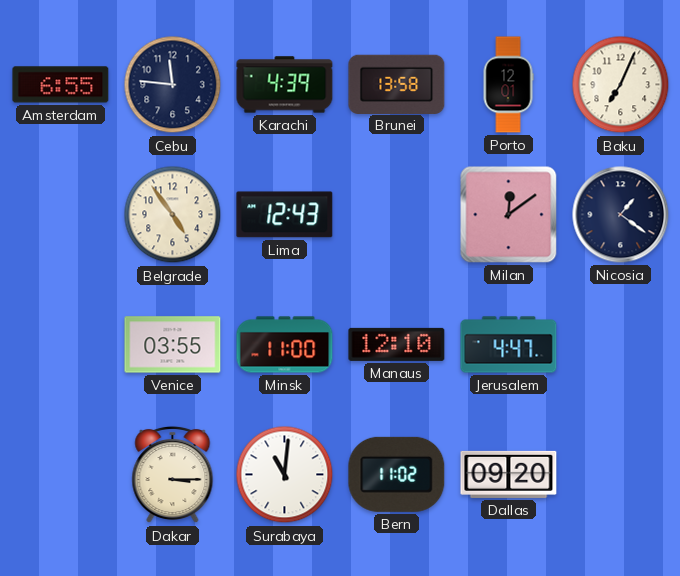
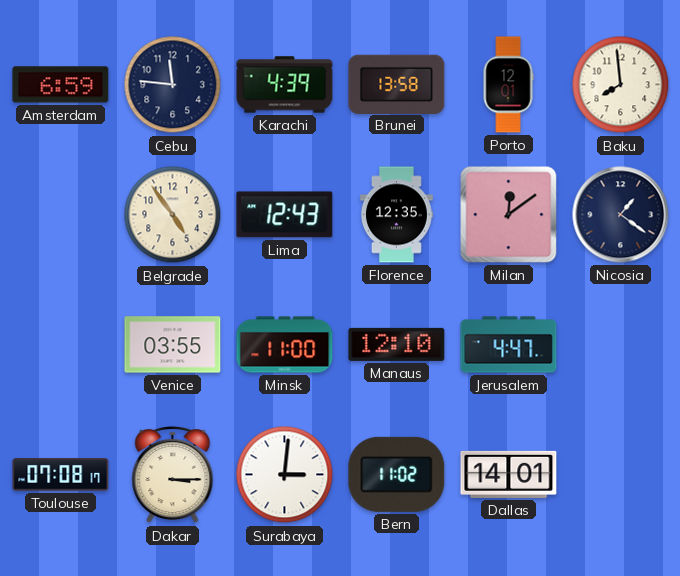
Amsterdam: 6:55 -> 6:59 (61, 85)
Baku: 7:04 -> 7:59 (621, 85)
Florence: none -> 12:35 (396, 215)
Toulouse: none -> 07:08 (61, 475)
Surabaya: 11:01 -> 3:01 (285, 475)
Dallas: 09:20 -> 14:01 (509, 474)
